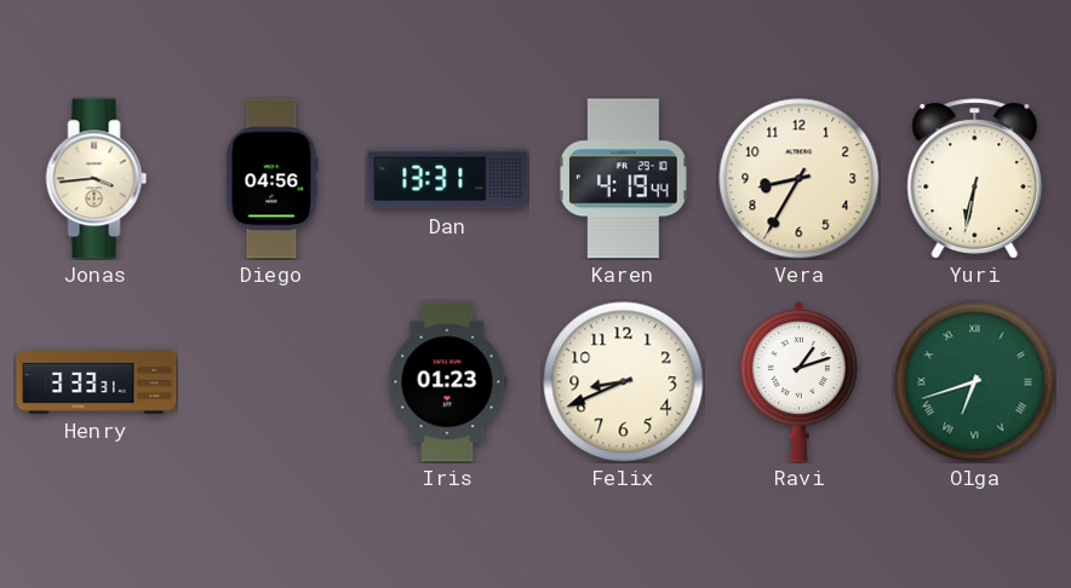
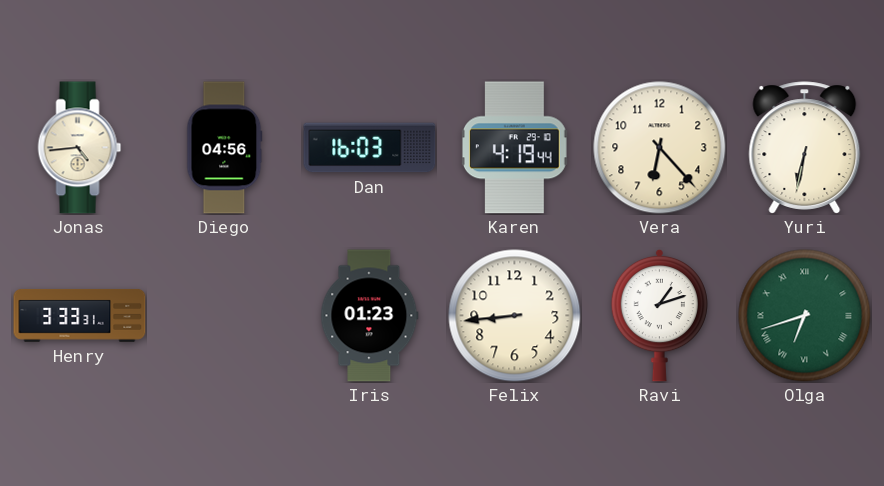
Jonas: 3:44 -> 4:44 (80, 148)
Dan: 13:31 -> 16:03 (370, 148)
Vera: 8:35 -> 6:23 (660, 148)
Felix: 8:41 -> 8:44 (515, 316)
